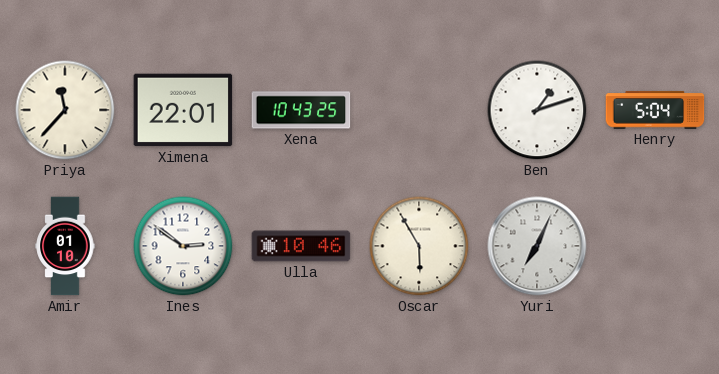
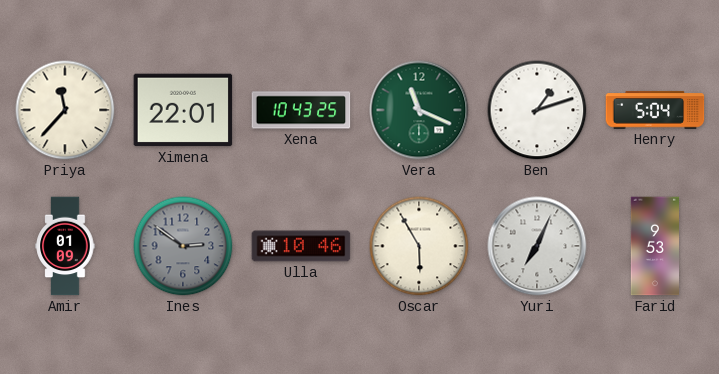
Vera: none -> 11:19 (419, 110)
Amir: 01:10 -> 01:09 (65, 246)
Ines dial: white -> grey (183, 246)
Farid: none -> 9:53 (654, 246)
